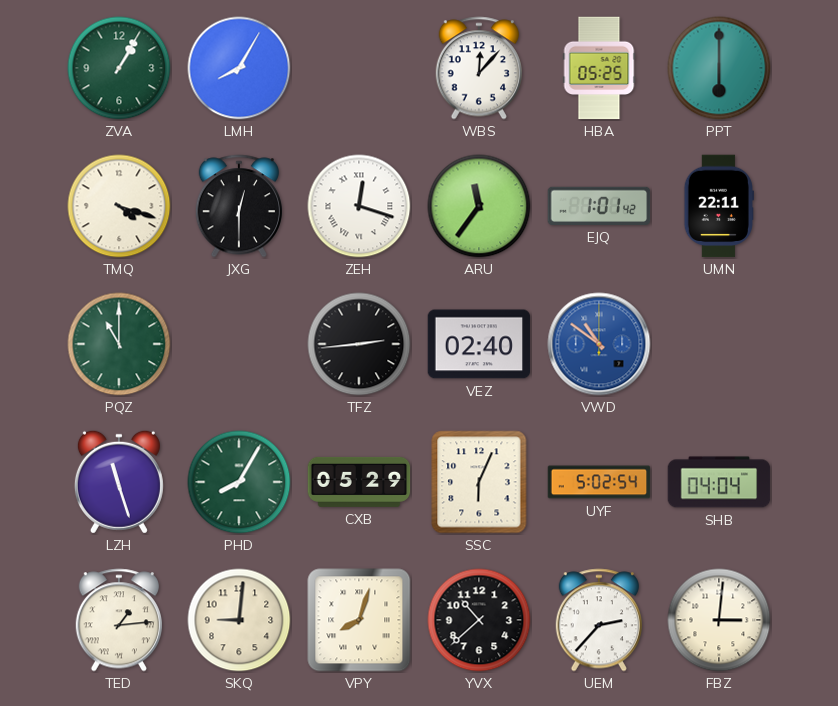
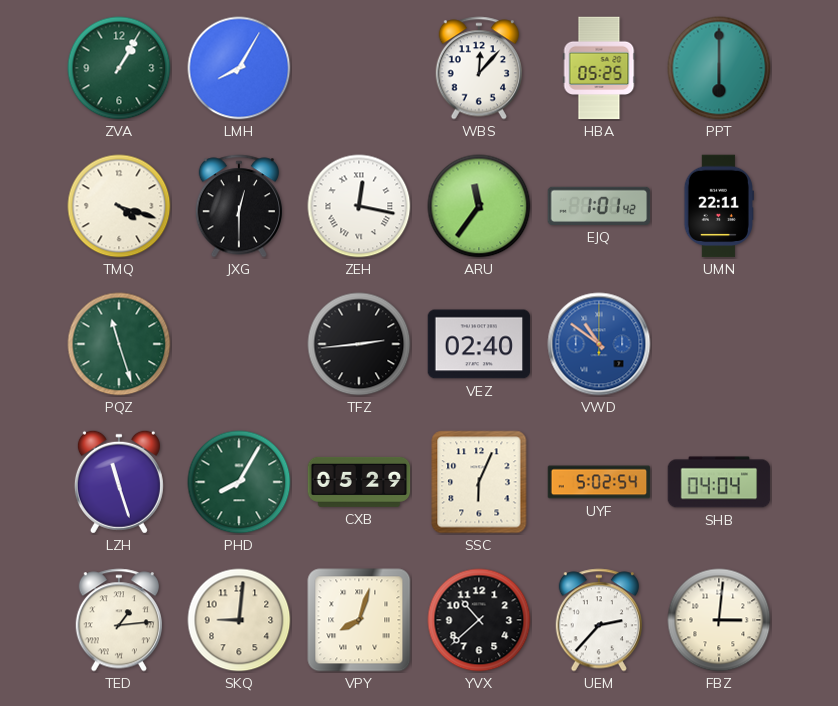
ZEH: 12:18 -> 12:17 (359, 206)
PQZ: 11:00 -> 11:27 (119, 344)
